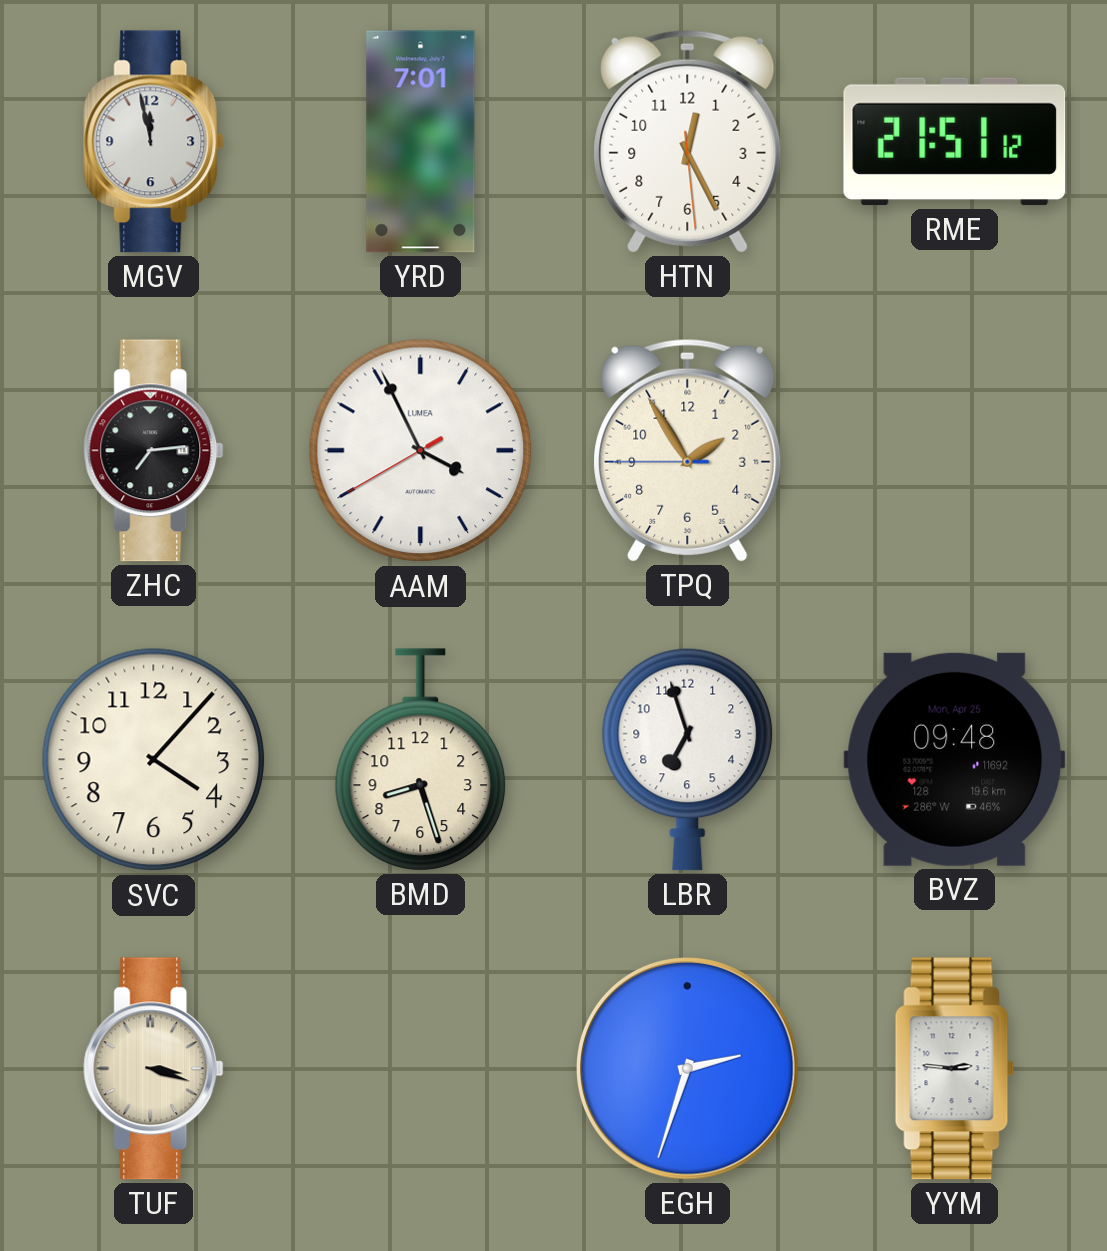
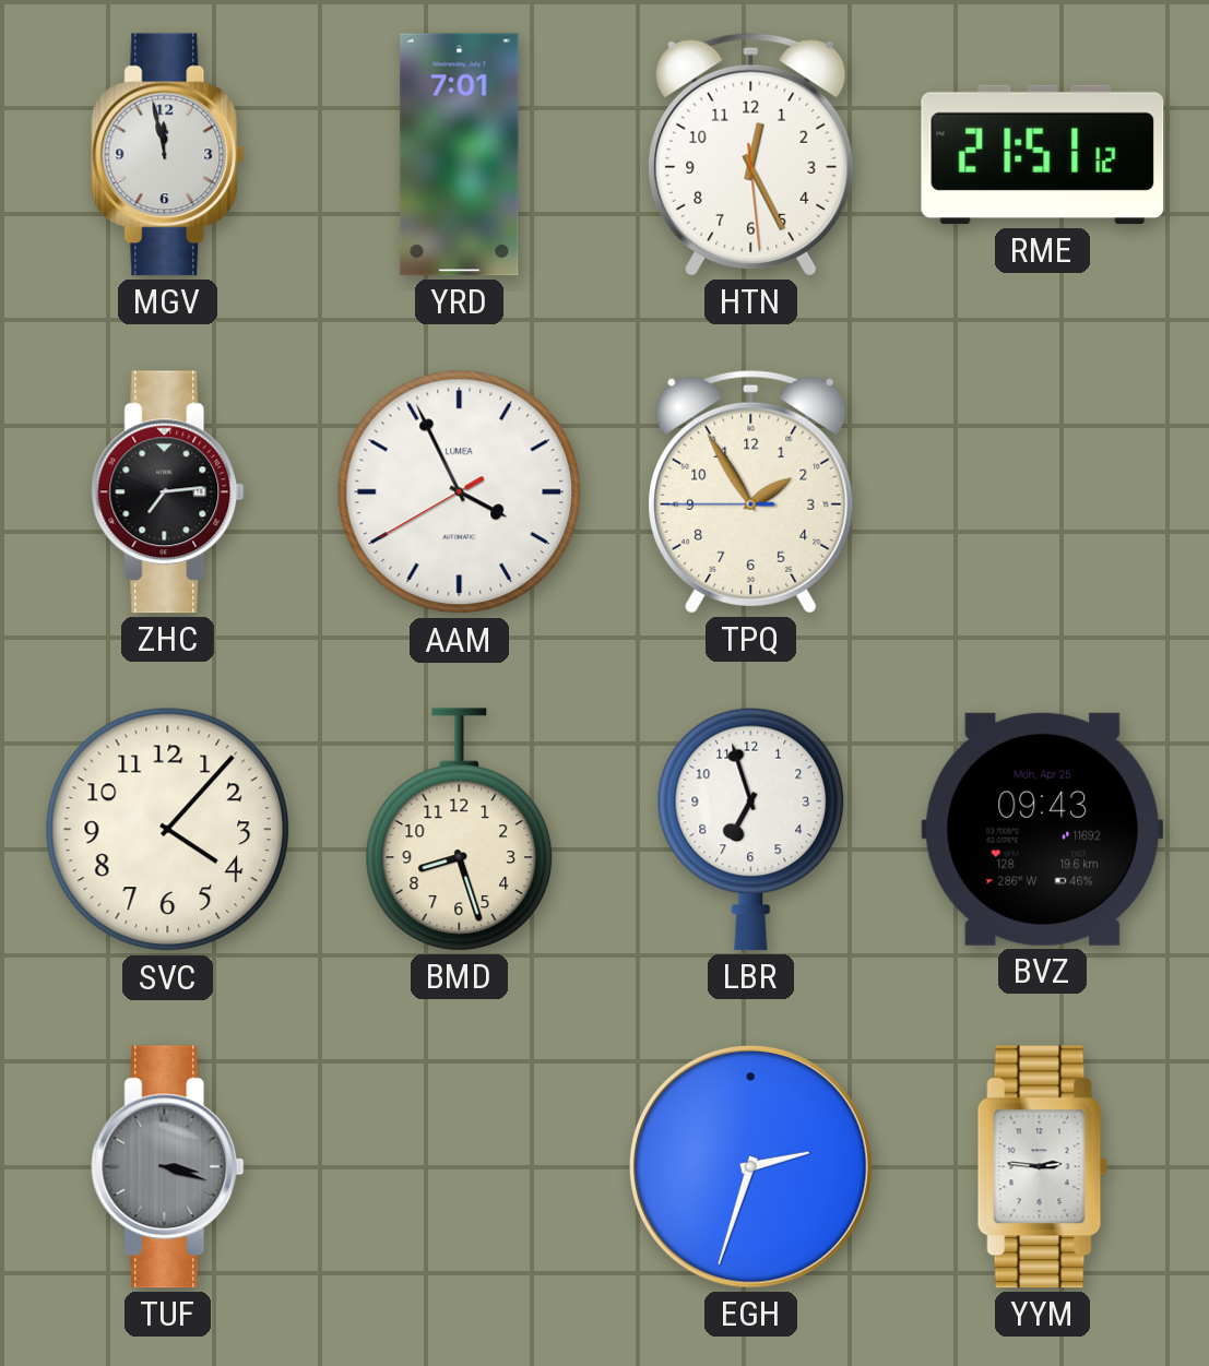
BVZ: 09:48 -> 09:43 (1043, 829)
TUF dial: cream -> grey (168, 1167)
